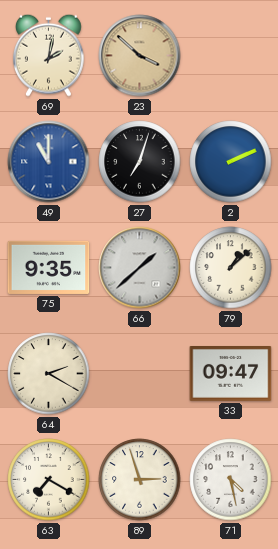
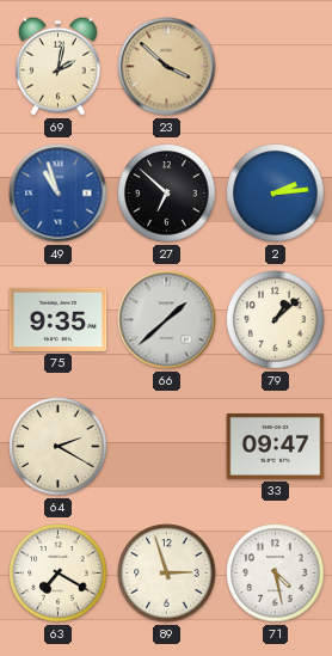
49: 11:00 -> 10:57 (59, 194)
27: 7:03 -> 6:52 (167, 194)
2: 2:11 -> 2:14 (276, 194)
